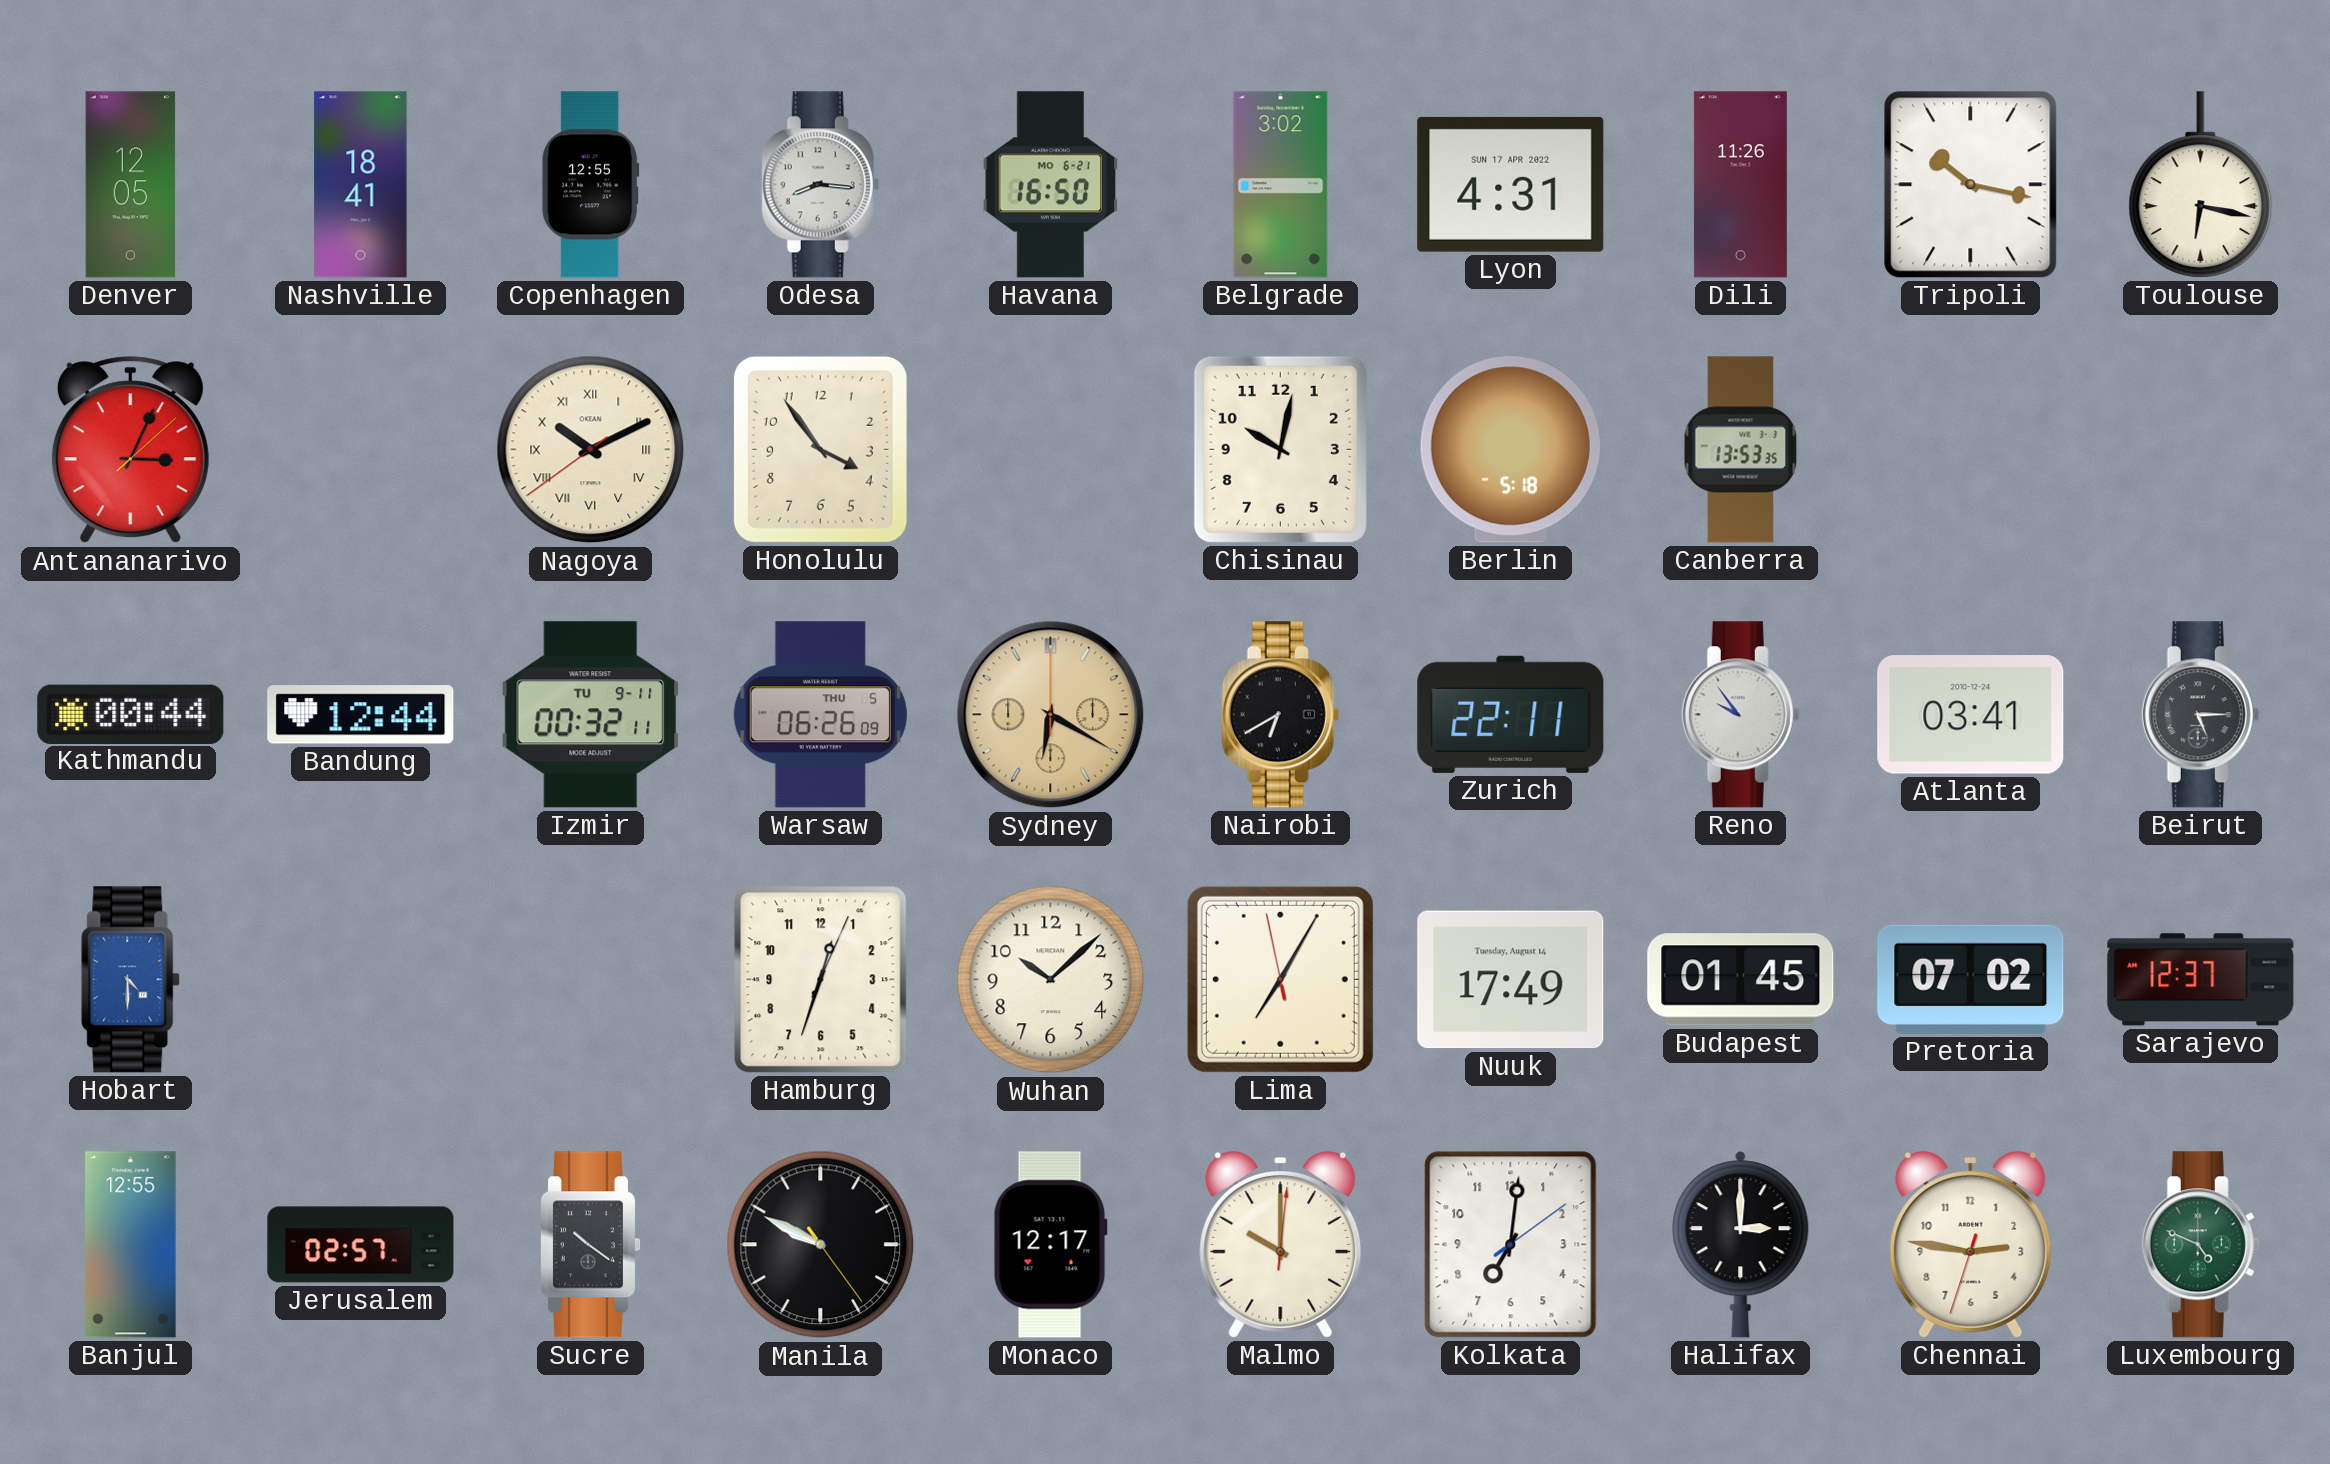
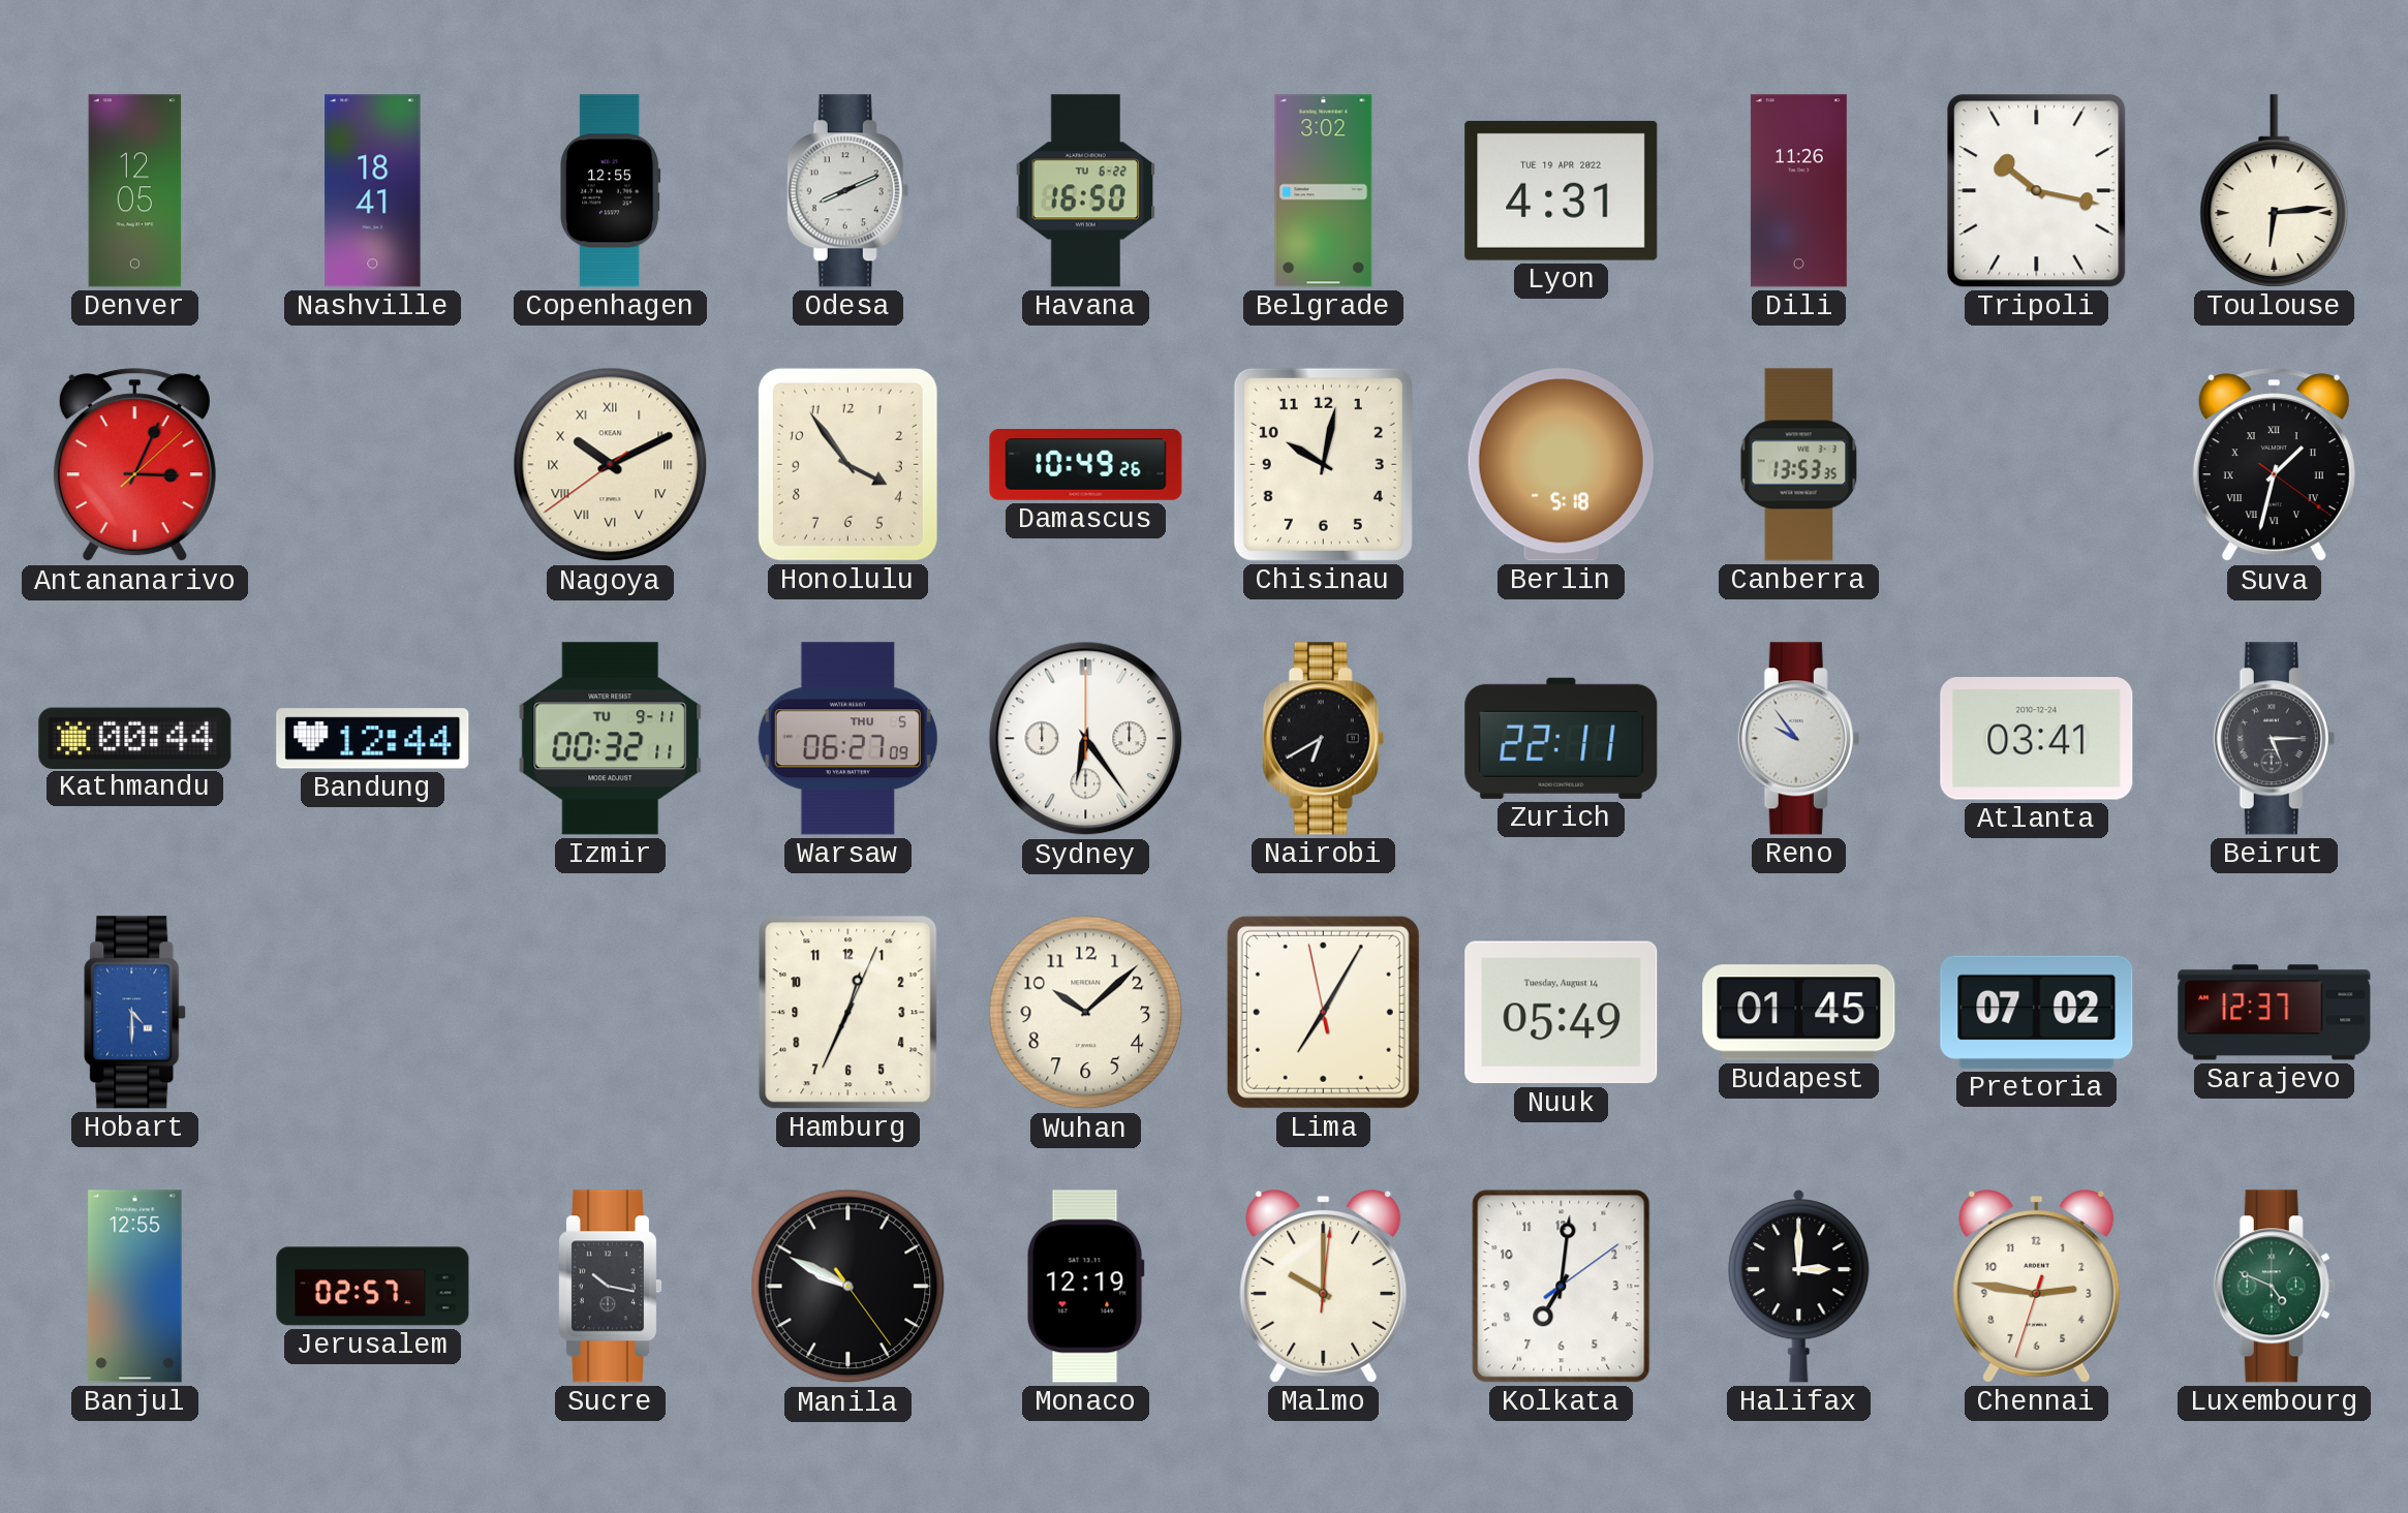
Odesa: 8:16 -> 8:11 (848, 191)
Havana date: MO 6-21 -> TU 6-22 (1086, 191)
Lyon date: SUN 17 APR 2022 -> TUE 19 APR 2022 (1562, 190)
Toulouse: 6:17 -> 6:14 (2275, 191)
Damascus: none -> 10:49 (1086, 465)
Suva: none -> 1:32 (2274, 465)
Warsaw: 06:26 -> 06:27 (847, 739)
Sydney: 6:20 -> 6:24 (1086, 739)
Sydney dial: champagne -> white (1086, 739)
Hamburg: 12:33 -> 12:34 (848, 1013)
Nuuk: 17:49 -> 05:49 (1562, 1013)
Sucre: 10:21 -> 10:17 (610, 1287)
Monaco: 12:17 -> 12:19 (1085, 1287)
